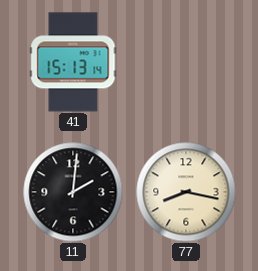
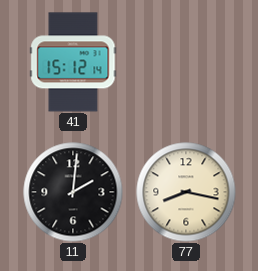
41: 15:13 -> 15:12 (73, 62)
